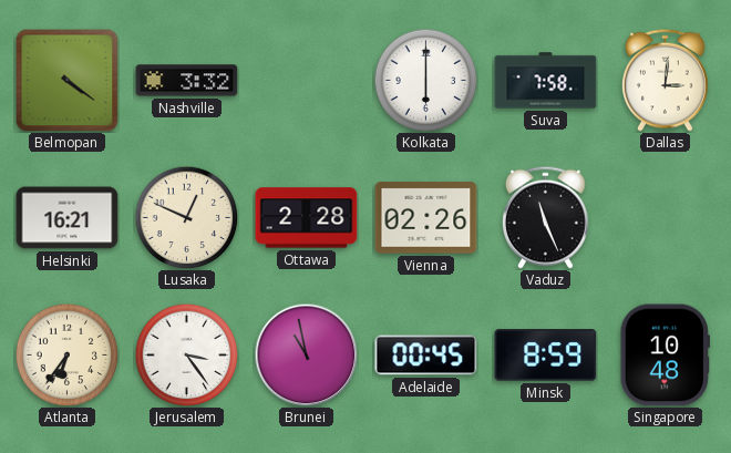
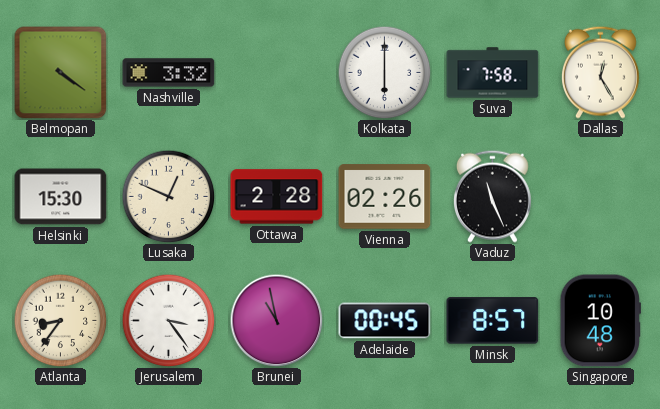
Dallas: 3:01 -> 12:25 (600, 72)
Helsinki: 16:21 -> 15:30 (61, 197)
Atlanta: 6:36 -> 8:36 (60, 320)
Minsk: 8:59 -> 8:57 (493, 321)
